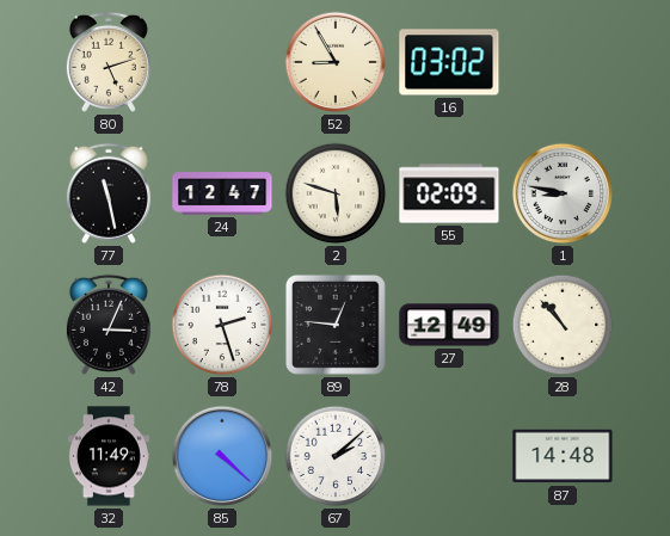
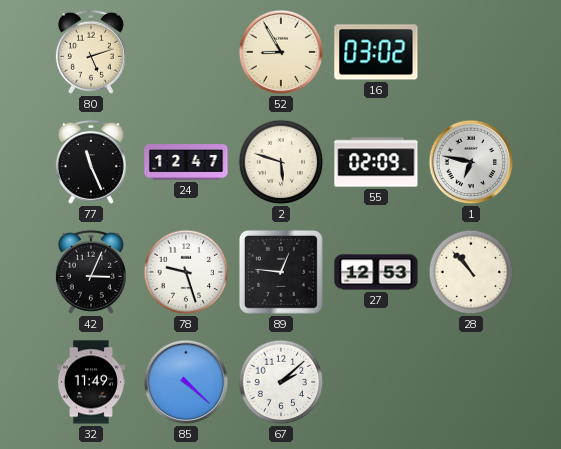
77: 11:28 -> 11:26 (91, 162)
1: 8:47 -> 6:47 (471, 162)
78: 2:27 -> 9:27 (186, 272)
27: 12:49 -> 12:53 (376, 272)
87: 14:48 -> none (563, 456)
